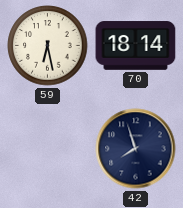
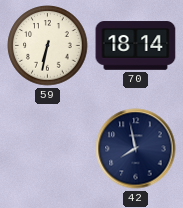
59: 6:28 -> 6:32 (48, 46)
42: 7:57 -> 7:58 (136, 149)
